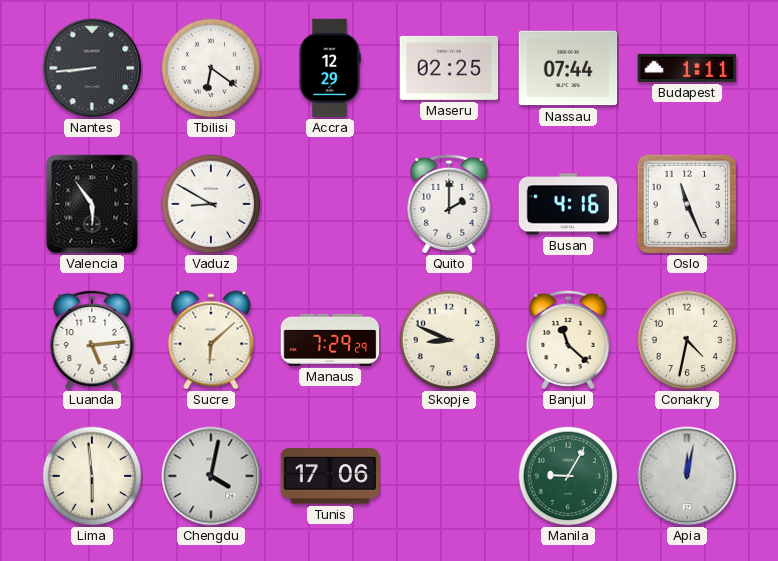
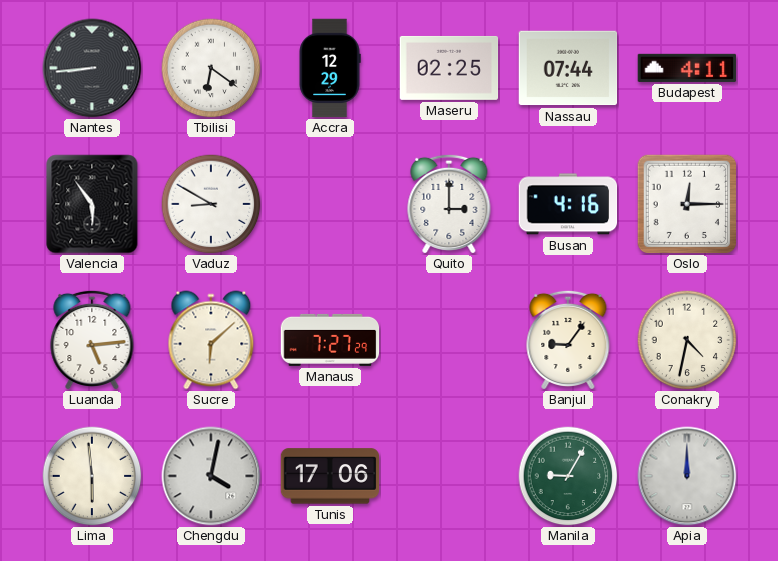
Budapest: 1:11 -> 4:11 (687, 68)
Quito: 2:00 -> 3:00 (449, 203)
Oslo: 11:26 -> 12:15 (687, 204)
Manaus: 7:29 -> 7:27 (330, 340)
Skopje: 8:49 -> none (449, 340)
Banjul: 11:22 -> 9:06 (568, 339)
Apia: 12:02 -> 12:00 (687, 476)
